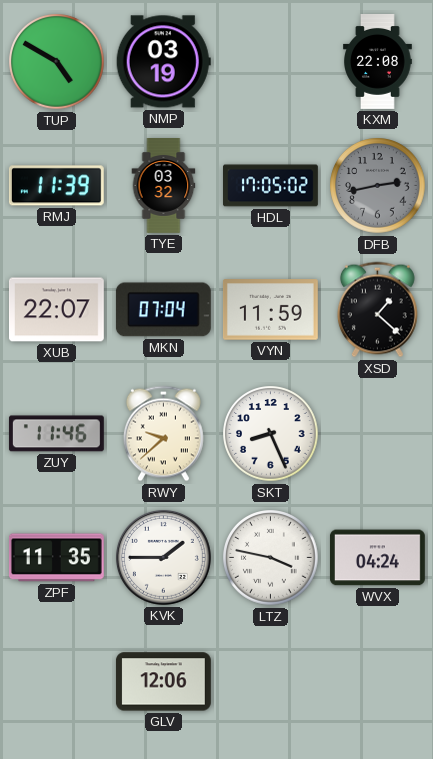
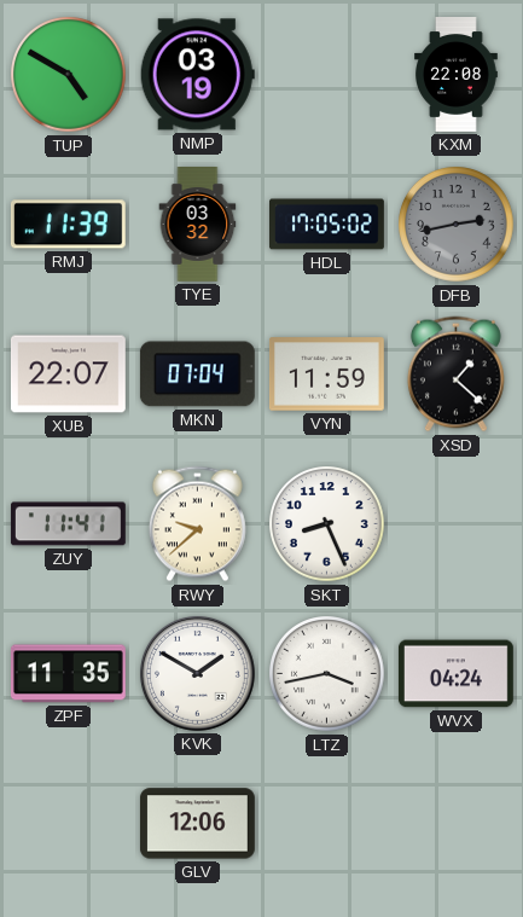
ZUY: 11:46 -> 11:41 (68, 524)
KVK: 1:45 -> 1:50 (197, 673)
LTZ: 3:47 -> 3:43 (327, 674)
